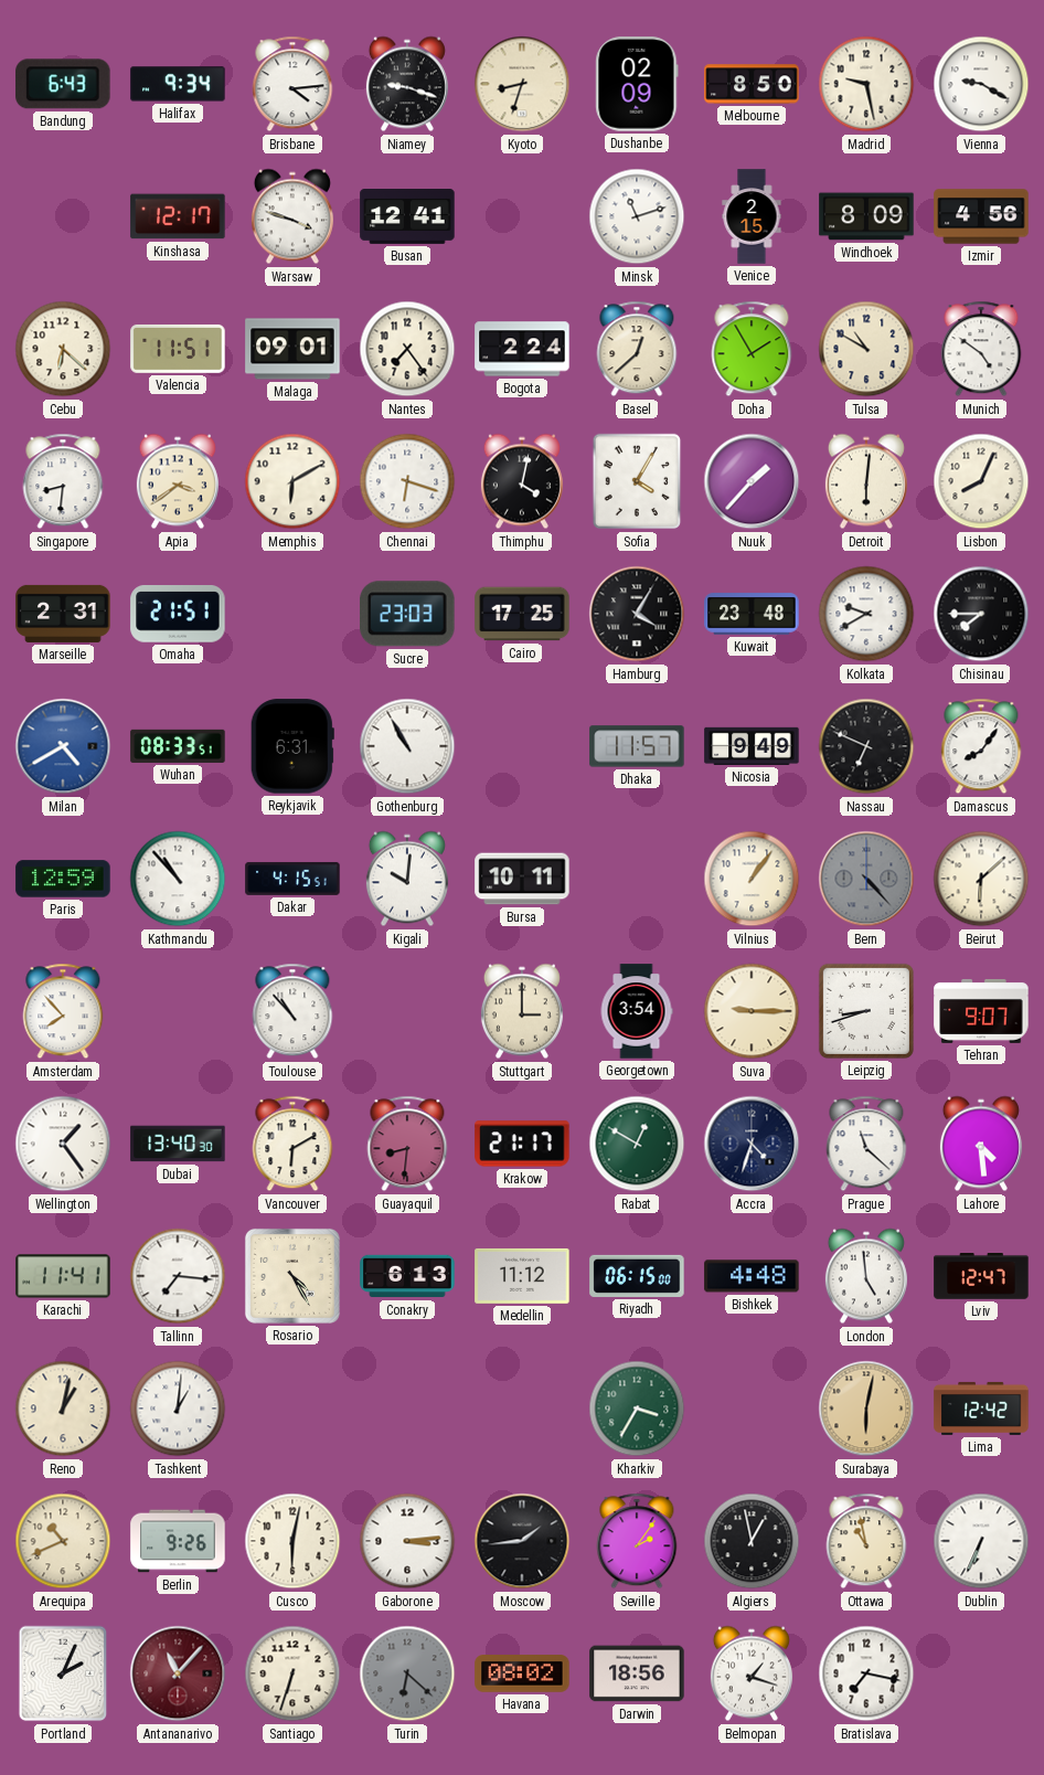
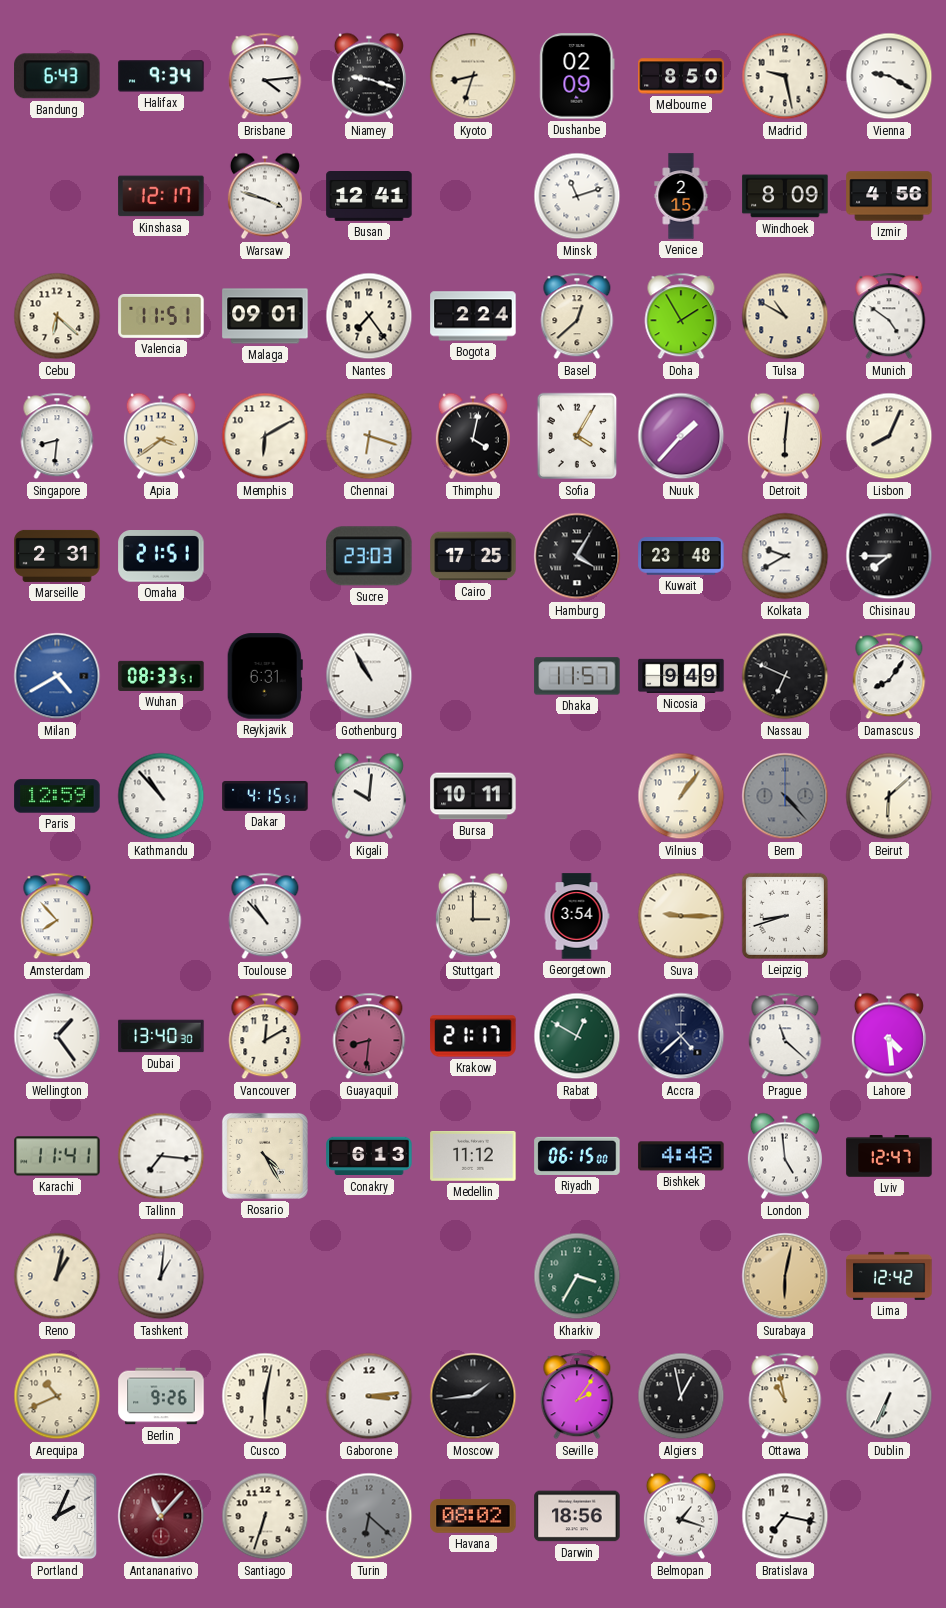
Tehran: 9:07 -> none (981, 1011)
Vancouver: 6:10 -> 12:10 (265, 1036)
Accra: 4:33 -> 4:38 (681, 1036)
